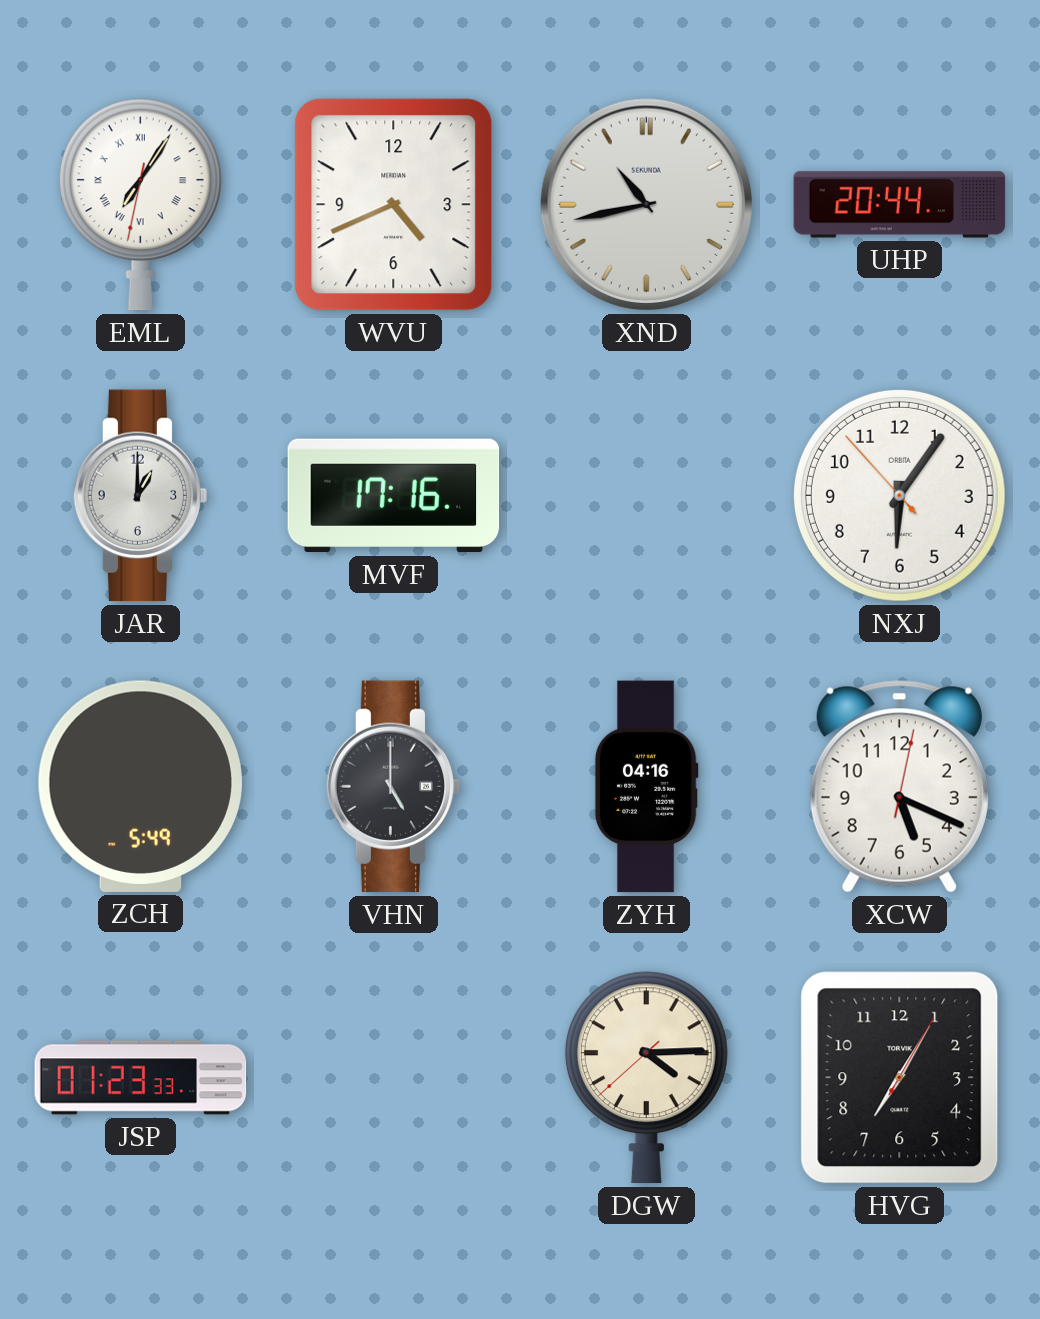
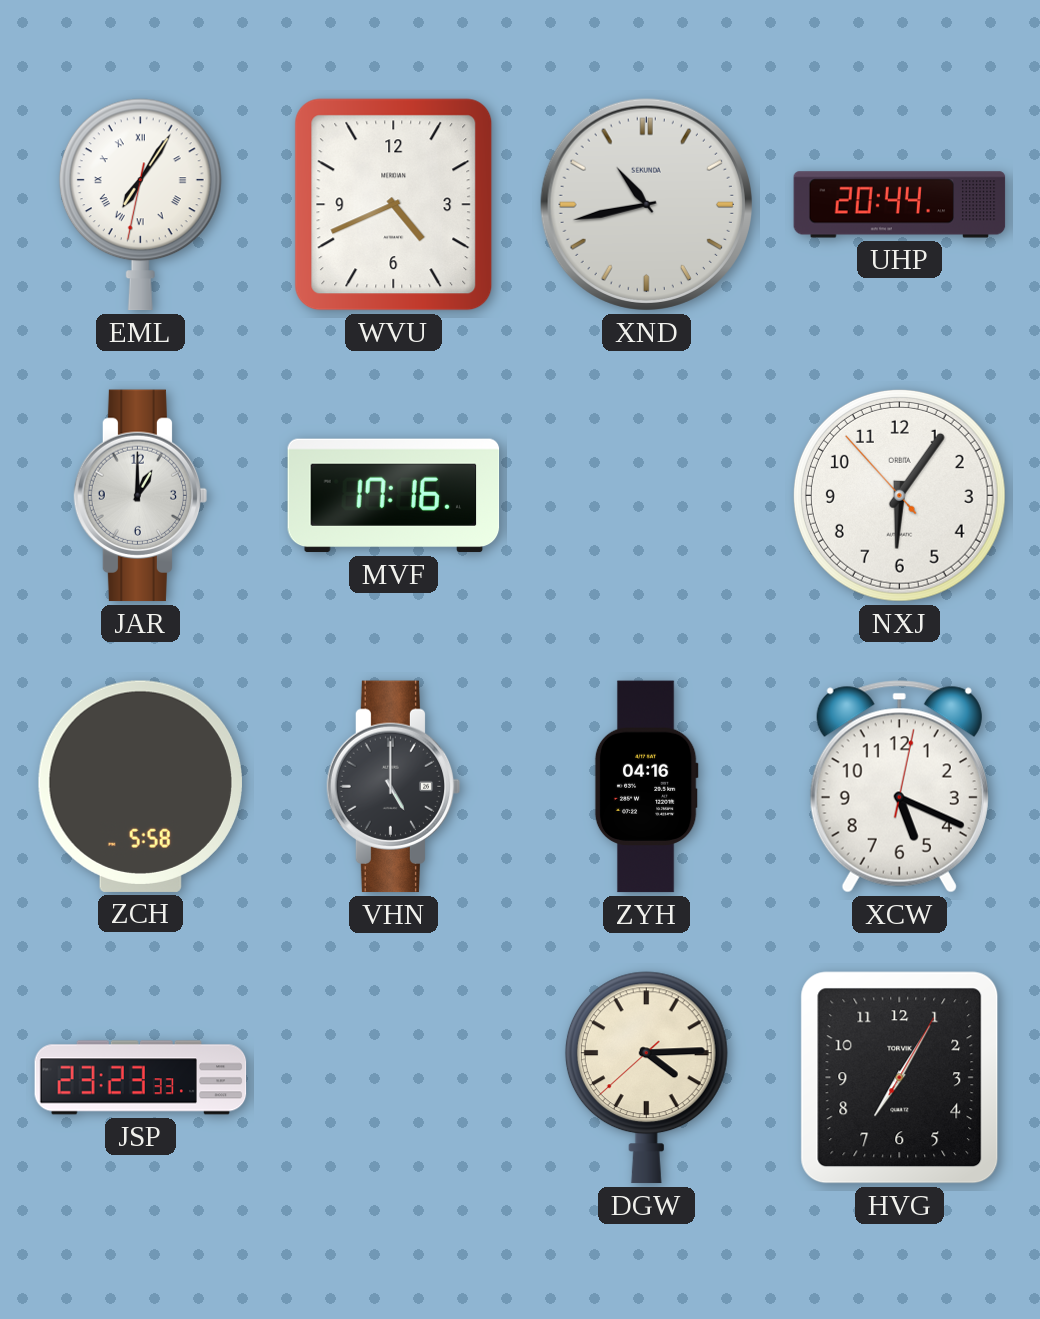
ZCH: 5:49 -> 5:58 (140, 786)
JSP: 01:23 -> 23:23 (141, 1078)
